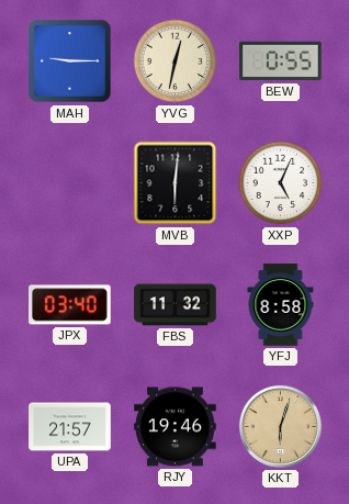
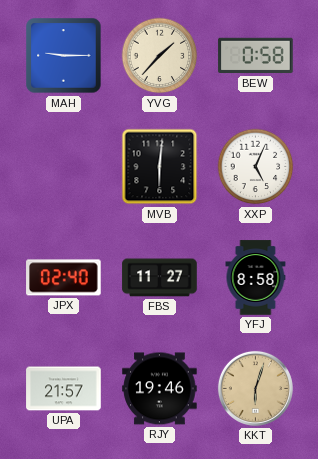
YVG: 12:32 -> 1:37 (160, 56)
BEW: 0:55 -> 0:58 (256, 56)
JPX: 03:40 -> 02:40 (64, 278)
FBS: 11:32 -> 11:27 (160, 278)
